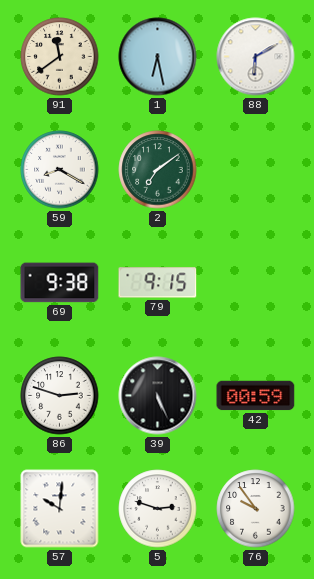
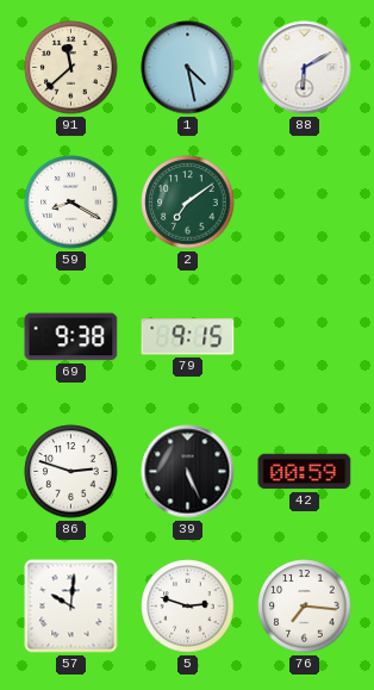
91: 11:39 -> 11:38 (71, 68)
1: 6:28 -> 4:28 (188, 68)
76: 9:54 -> 7:16 (305, 607)
